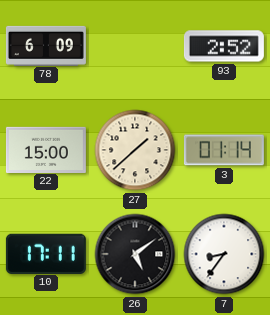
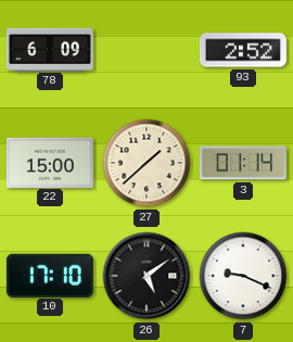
10: 17:11 -> 17:10 (50, 275)
7: 8:36 -> 9:19 (243, 276)
